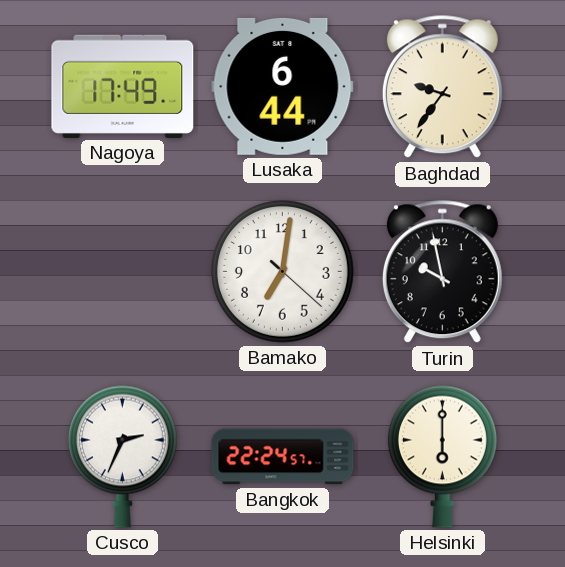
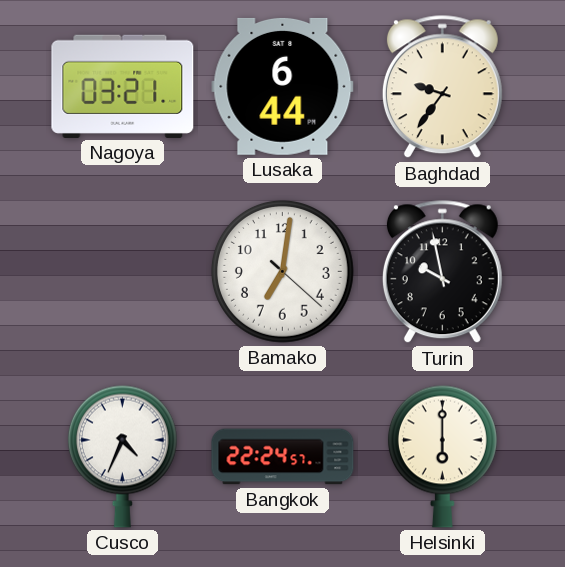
Nagoya: 17:49 -> 03:21 (123, 86)
Cusco: 2:34 -> 4:34 (122, 456)
